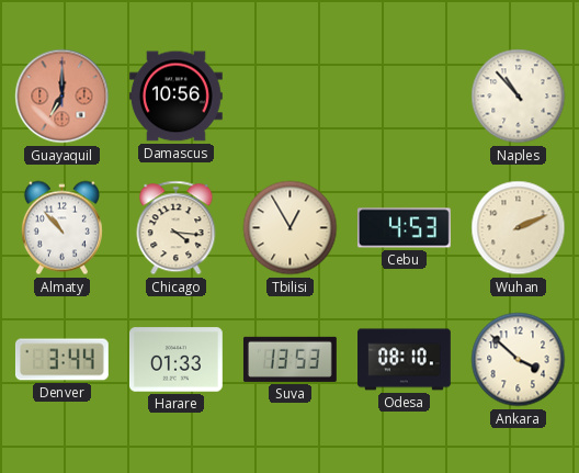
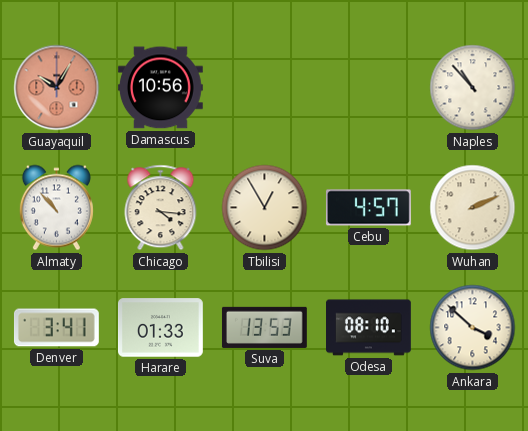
Guayaquil: 7:00 -> 10:05 (57, 88)
Cebu: 4:53 -> 4:57 (368, 208)
Denver: 3:44 -> 3:41 (56, 328)
